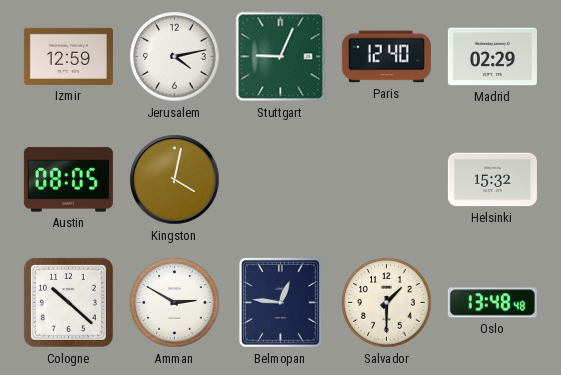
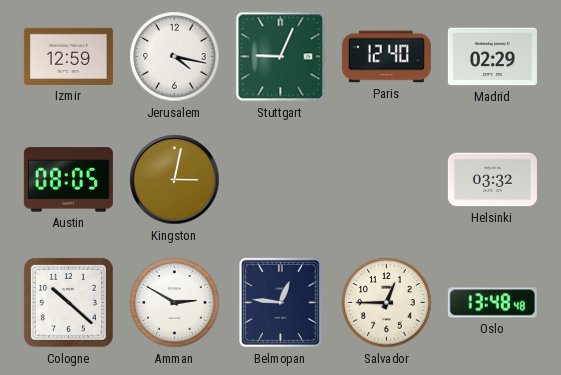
Jerusalem: 4:13 -> 4:17 (175, 57)
Kingston: 4:02 -> 3:02 (175, 180)
Helsinki: 15:32 -> 03:32 (492, 180)
Salvador: 1:30 -> 12:45 (387, 303)
